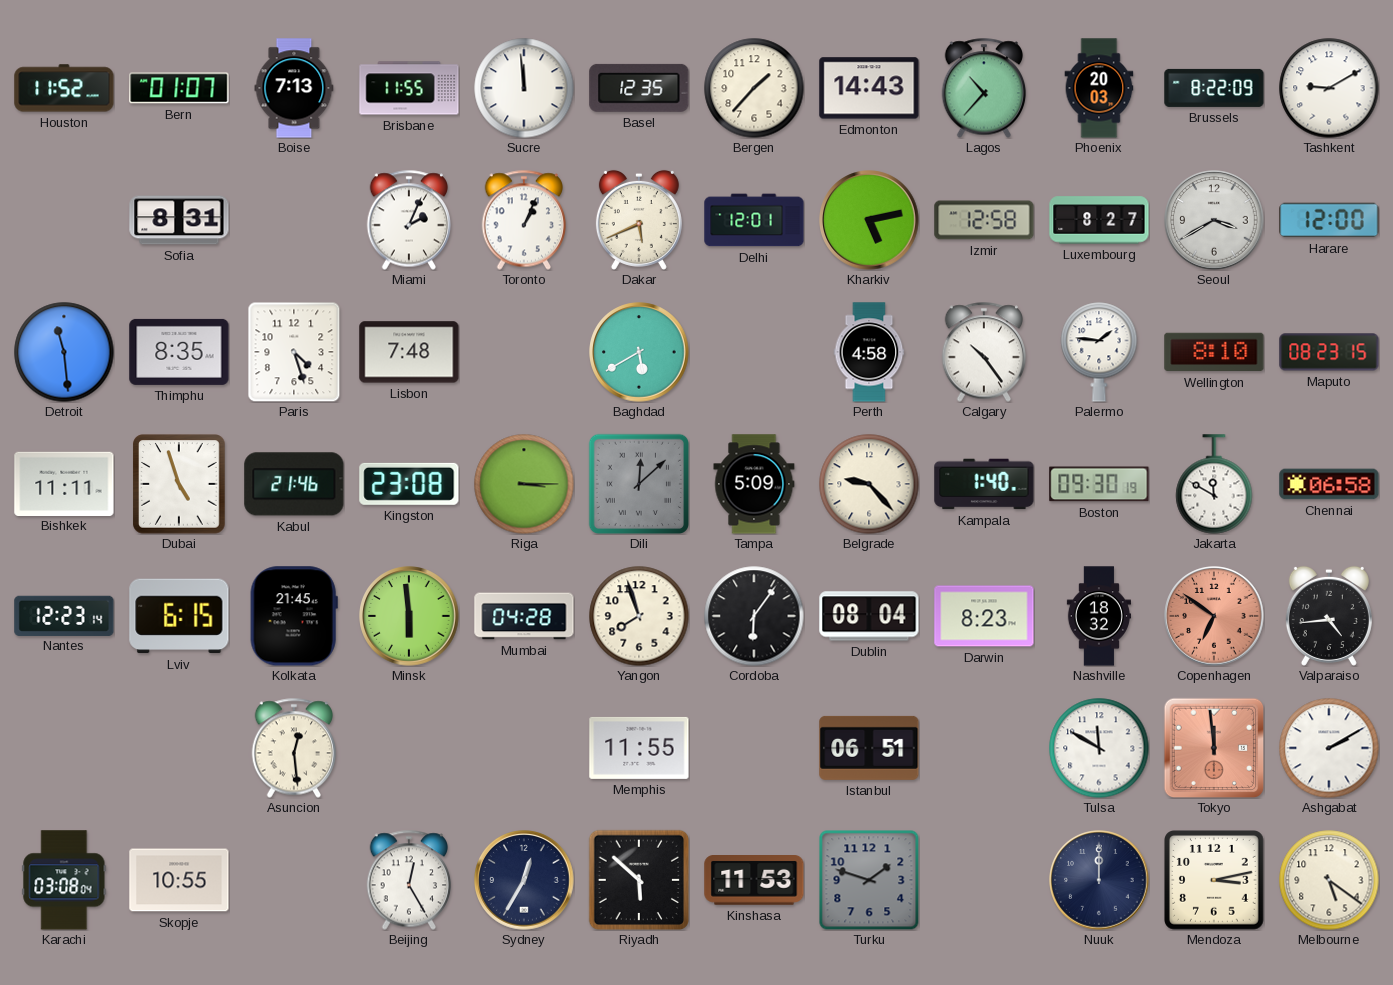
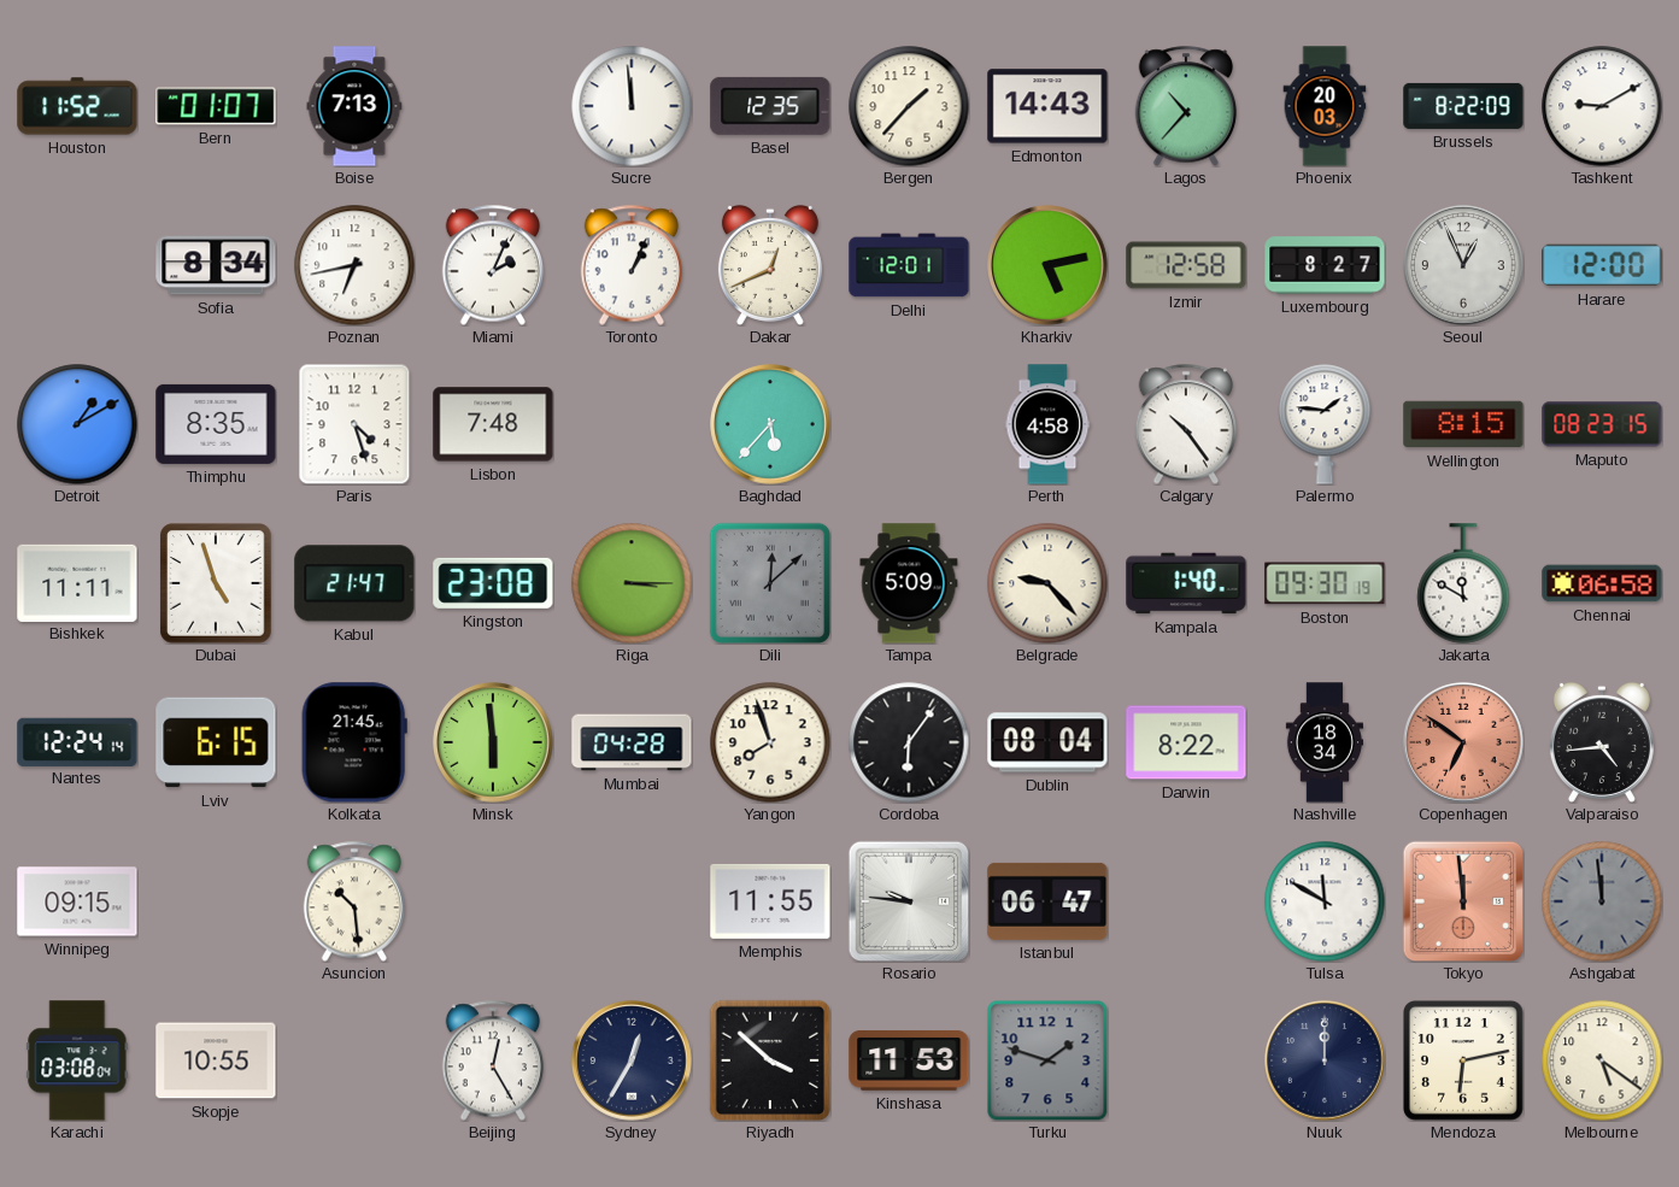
Brisbane: 11:55 -> none (409, 88)
Sofia: 8:31 -> 8:34 (216, 265)
Poznan: none -> 6:43 (354, 265)
Dakar: 5:41 -> 12:41 (770, 265)
Seoul: 3:40 -> 12:56 (1463, 265)
Detroit: 11:29 -> 1:10 (77, 424)
Baghdad: 5:40 -> 5:37 (770, 424)
Wellington: 8:10 -> 8:15 (1463, 424)
Kabul: 21:46 -> 21:47 (354, 583)
Nantes: 12:23 -> 12:24 (77, 741)
Darwin: 8:23 -> 8:22 (1186, 742)
Nashville: 18:32 -> 18:34 (1323, 742)
Winnipeg: none -> 09:15 (77, 901)
Asuncion: 12:29 -> 10:29 (354, 901)
Rosario: none -> 9:46 (909, 901)
Istanbul: 06:51 -> 06:47 (1047, 901)
Ashgabat: 2:10 -> 11:59 (1602, 901)
Ashgabat dial: white -> grey (1602, 901)
Riyadh: 5:52 -> 3:52 (769, 1059)
Mendoza: 3:13 -> 6:13 (1464, 1062)
